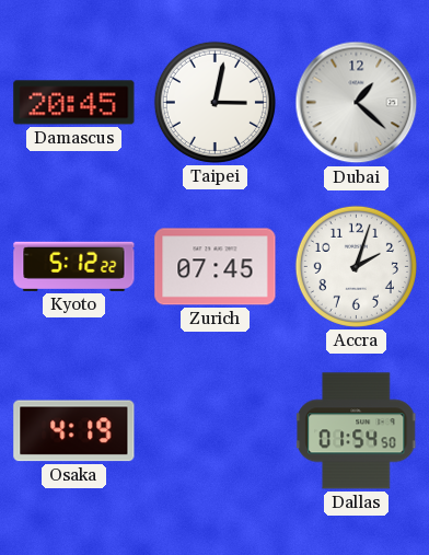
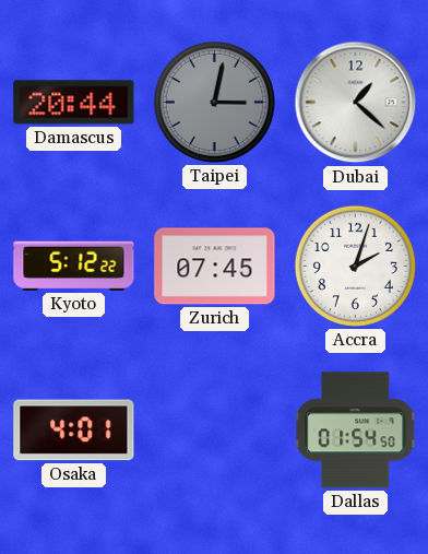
Damascus: 20:45 -> 20:44 (74, 103)
Taipei dial: white -> grey (214, 102)
Osaka: 4:19 -> 4:01 (74, 431)
